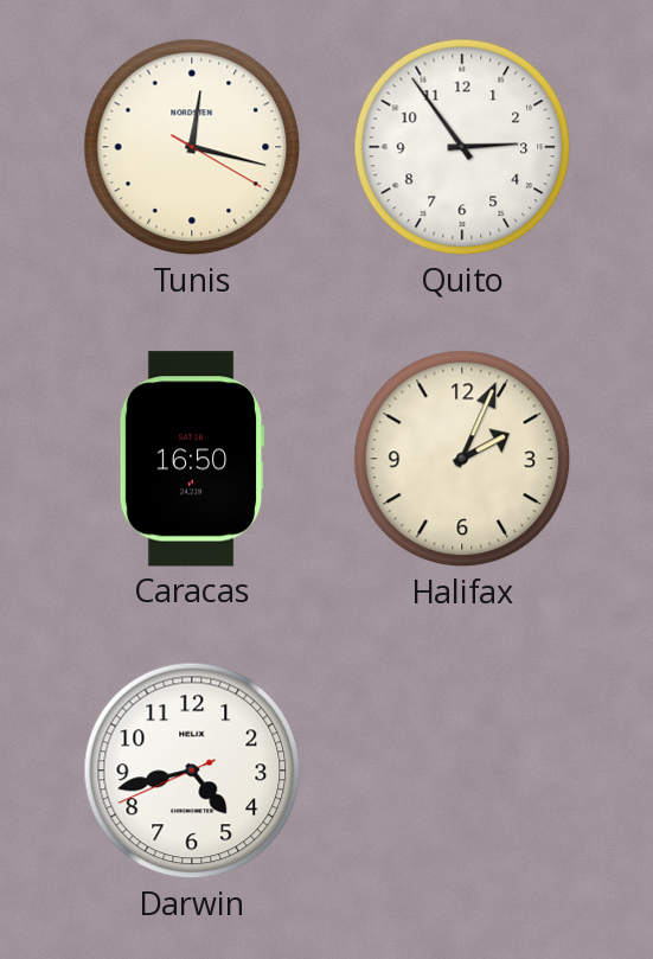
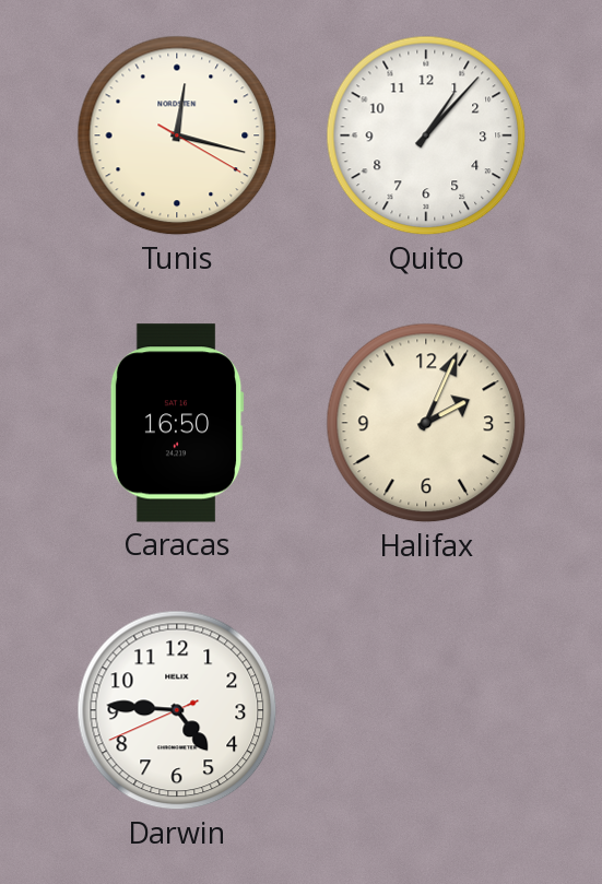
Quito: 2:54 -> 1:07 (426, 135)
Darwin: 4:42 -> 4:45 (177, 710)
